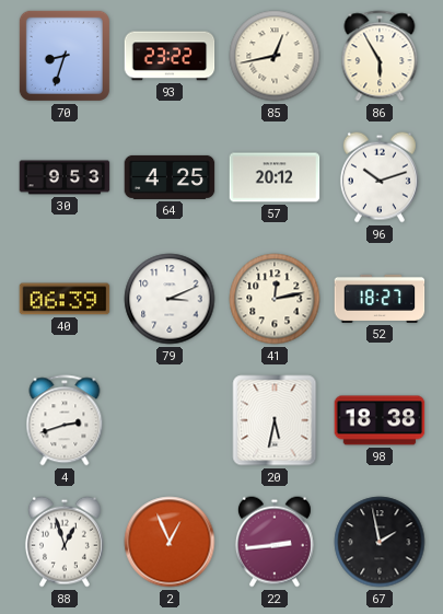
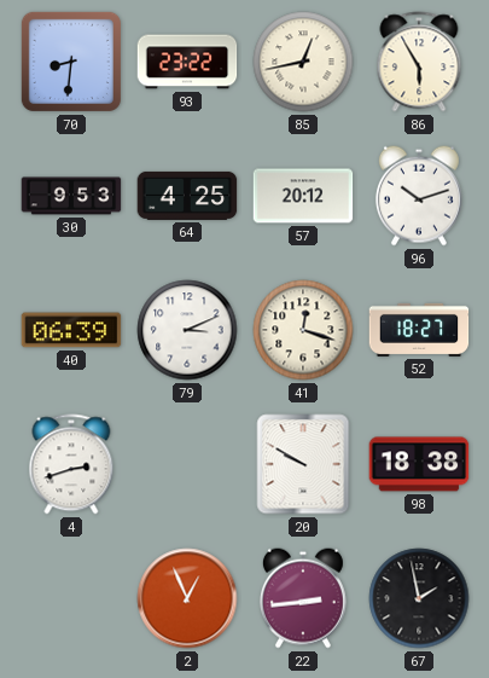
70: 8:33 -> 8:31 (71, 62)
41: 12:13 -> 12:18 (303, 330)
20: 5:32 -> 9:50 (303, 464)
88: 12:57 -> none (65, 542)
